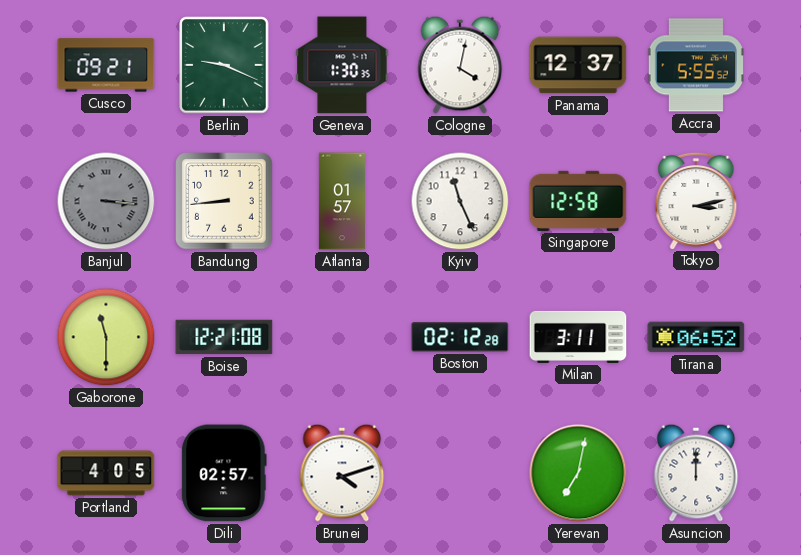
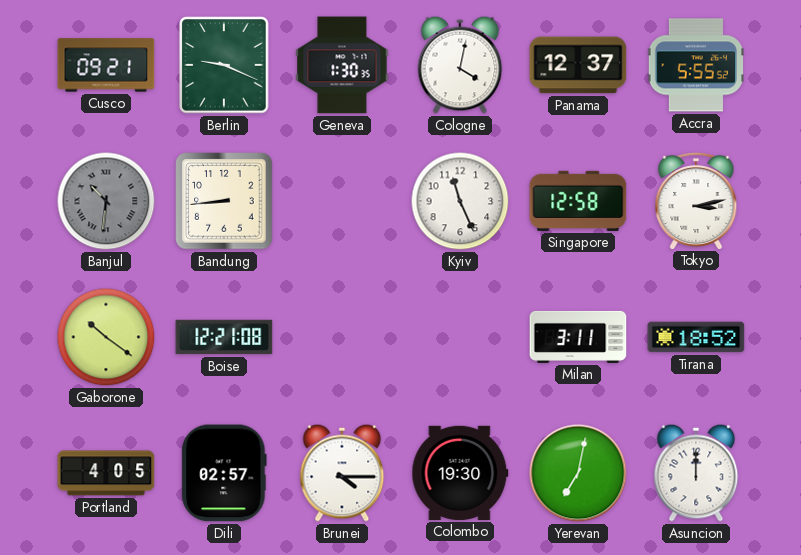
Banjul: 3:16 -> 10:31 (106, 201)
Atlanta: 01:57 -> none (342, 201)
Gaborone: 11:30 -> 10:21 (106, 337)
Boston: 02:12 -> none (460, 337)
Tirana: 06:52 -> 18:52 (696, 337)
Brunei: 4:12 -> 4:15 (342, 473)
Colombo: none -> 19:30 (460, 473)
